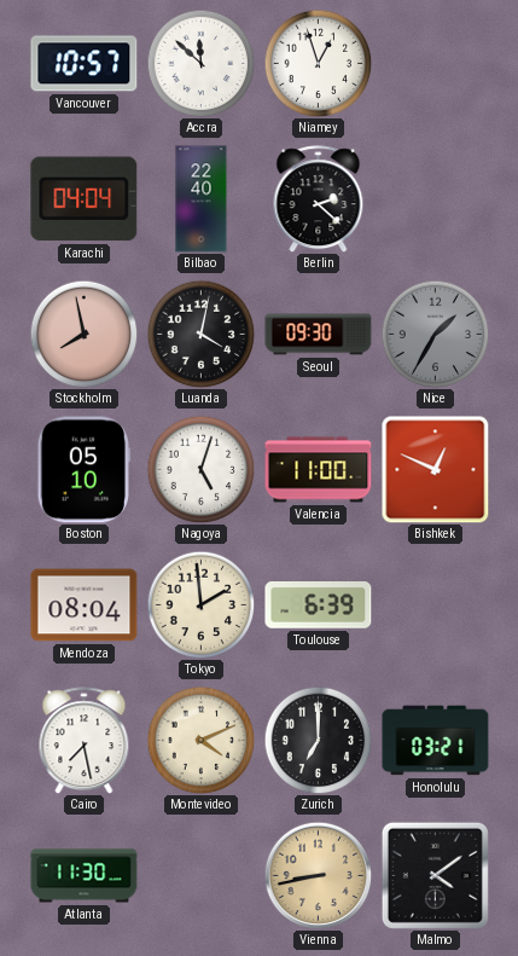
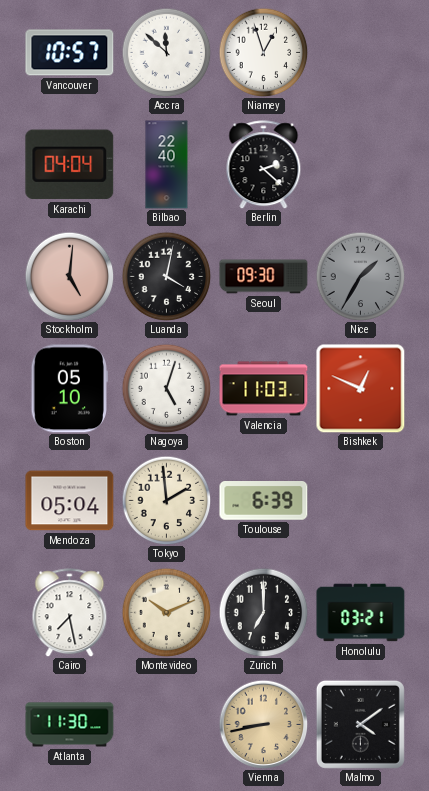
Stockholm: 7:58 -> 5:01 (69, 276)
Valencia: 11:00 -> 11:03 (264, 389)
Mendoza: 08:04 -> 05:04 (70, 501)
Montevideo: 4:11 -> 10:11 (166, 612)
